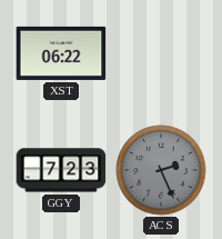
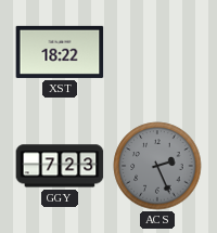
XST: 06:22 -> 18:22 (60, 52)
